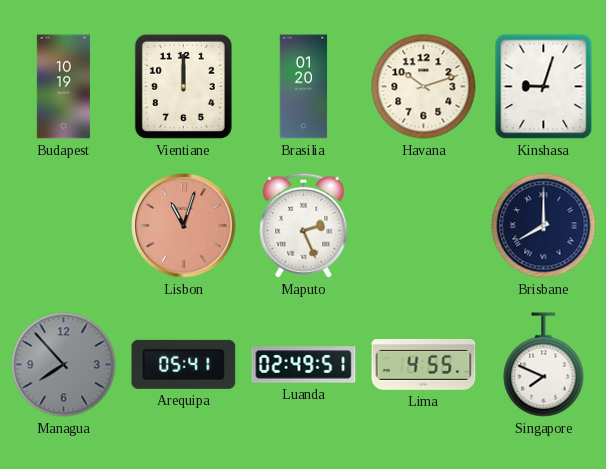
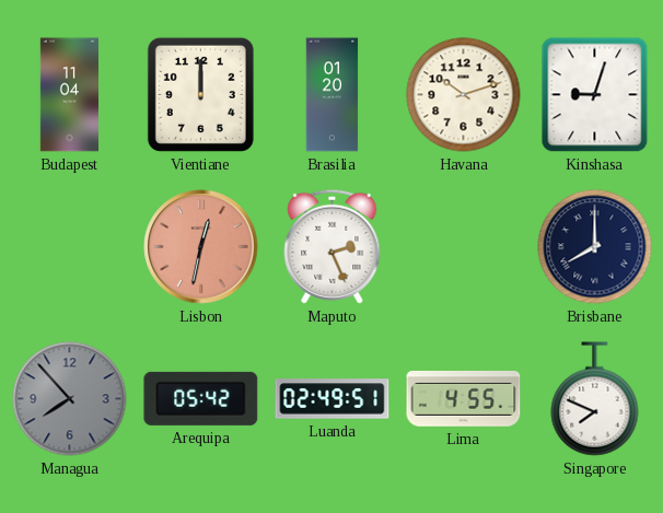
Budapest: 10:19 -> 11:04 (69, 95)
Lisbon: 11:03 -> 12:32 (201, 247)
Arequipa: 05:41 -> 05:42 (201, 398)
